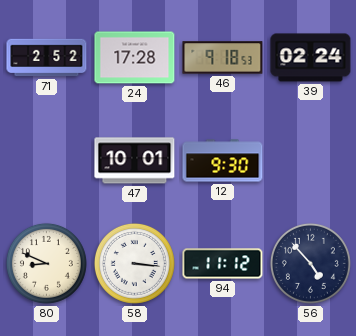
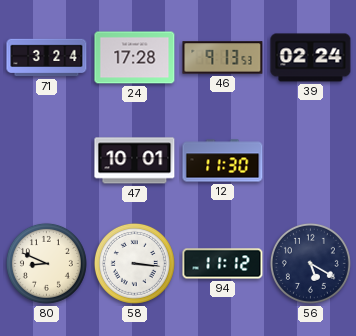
71: 2:52 -> 3:24 (47, 58)
46: 9:18 -> 9:13 (223, 58)
12: 9:30 -> 11:30 (223, 161)
56: 4:53 -> 5:20 (310, 263)
